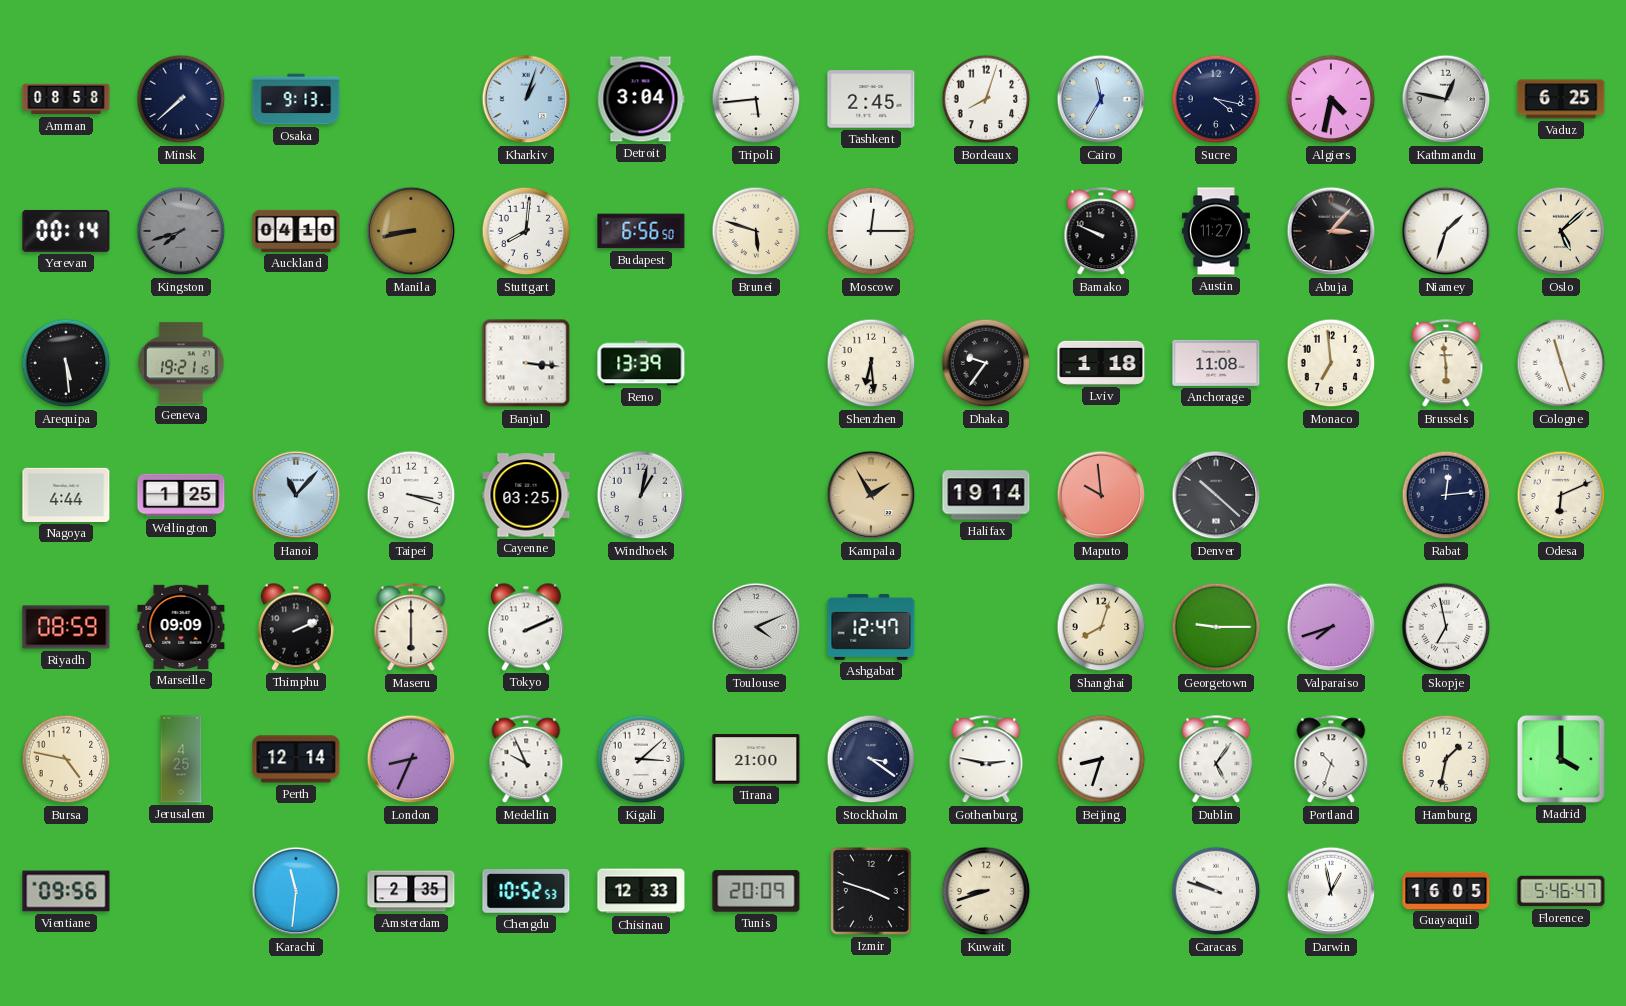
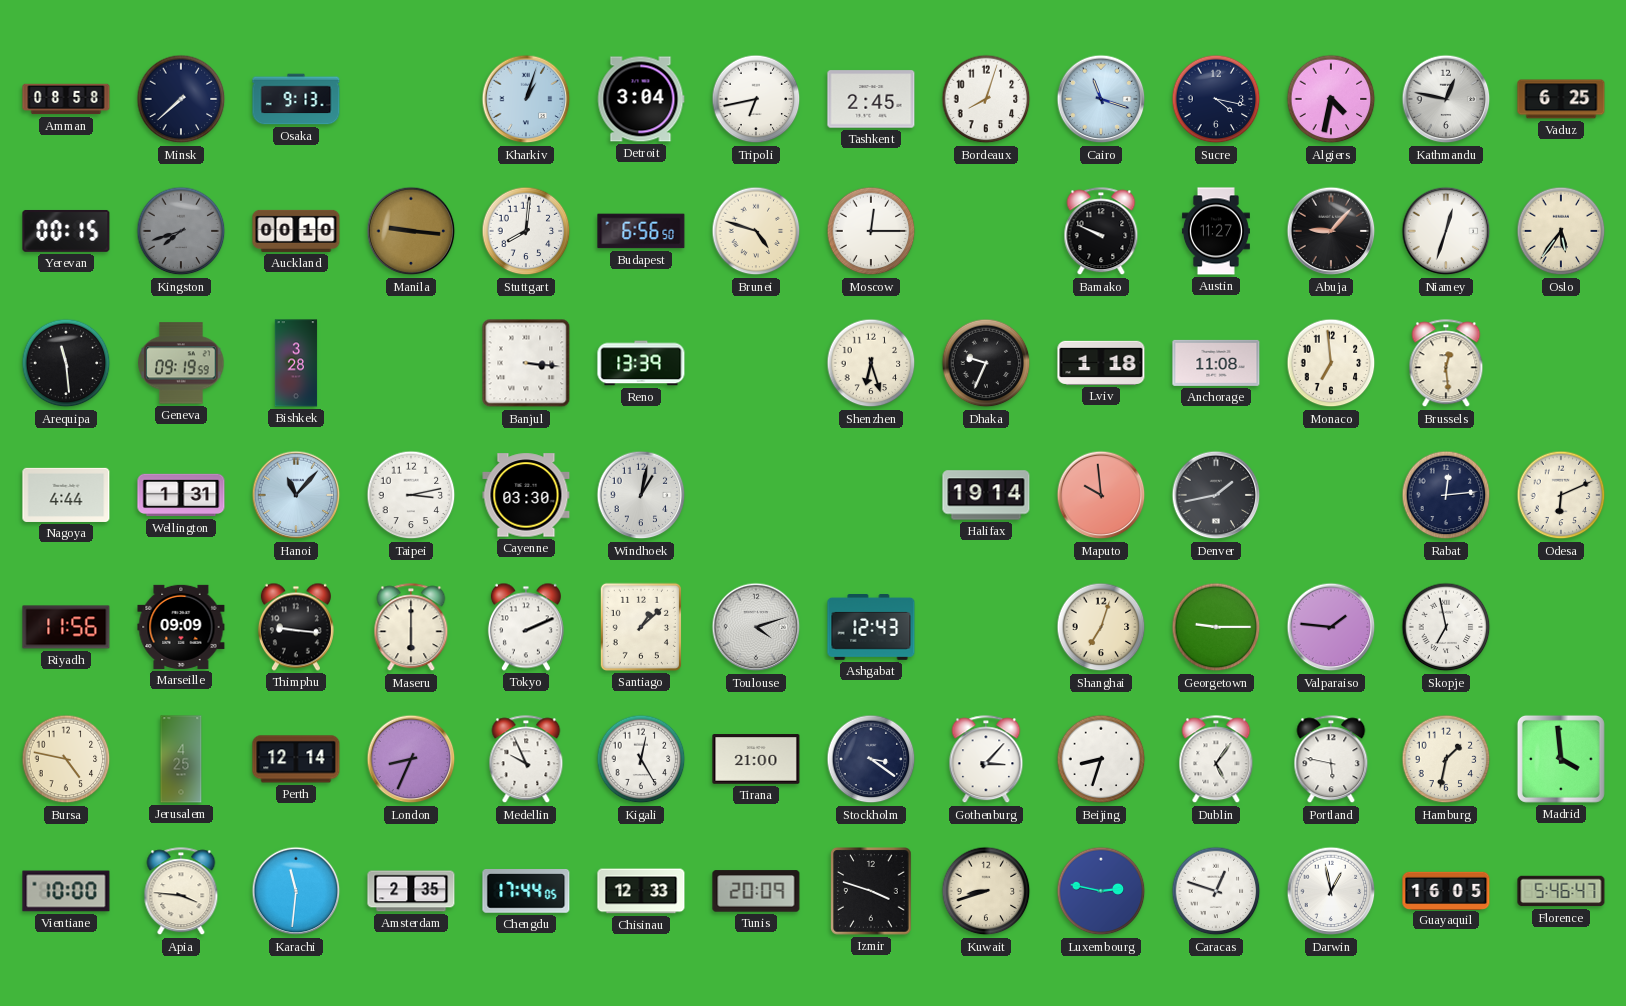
Tripoli: 5:44 -> 6:43 (756, 99)
Cairo: 11:35 -> 11:18 (1101, 99)
Yerevan: 00:14 -> 00:15 (66, 231)
Auckland: 04:10 -> 00:10 (296, 231)
Manila: 8:43 -> 9:16 (411, 231)
Brunei: 5:48 -> 4:48 (756, 231)
Abuja: 3:07 -> 9:07 (1331, 231)
Niamey: 1:33 -> 12:33 (1446, 231)
Oslo: 5:08 -> 5:36 (1561, 231)
Arequipa: 5:29 -> 11:29 (66, 363)
Geneva: 19:21 -> 09:19 (181, 363)
Bishkek: none -> 3:28 (296, 363)
Shenzhen: 6:29 -> 6:27 (871, 363)
Dhaka: 9:36 -> 9:34 (986, 363)
Brussels: 5:59 -> 12:29 (1446, 364)
Cologne: 11:27 -> none (1561, 363)
Wellington: 1:25 -> 1:31 (181, 495)
Taipei: 3:18 -> 3:13 (411, 495)
Cayenne: 03:25 -> 03:30 (526, 495)
Kampala: 1:55 -> none (871, 495)
Denver: 10:22 -> 1:43 (1216, 495)
Riyadh: 08:59 -> 11:56 (66, 627)
Thimphu: 2:11 -> 9:16 (296, 627)
Santiago: none -> 1:08 (641, 627)
Toulouse: 4:11 -> 4:12 (756, 627)
Ashgabat: 12:47 -> 12:43 (871, 628)
Shanghai: 8:03 -> 7:03 (1101, 627)
Valparaiso: 7:42 -> 1:46 (1331, 627)
Kigali: 3:08 -> 12:25 (641, 759)
Gothenburg: 2:47 -> 3:07 (986, 760)
Portland: 10:33 -> 5:47 (1331, 760)
Madrid: 4:00 -> 3:59 (1561, 759)
Vientiane: 09:56 -> 10:00 (66, 891)
Apia: none -> 3:46 (181, 892)
Chengdu: 10:52 -> 17:44 (526, 891)
Luxembourg: none -> 2:47 (1101, 891)
Caracas: 9:48 -> 12:48 (1216, 891)
